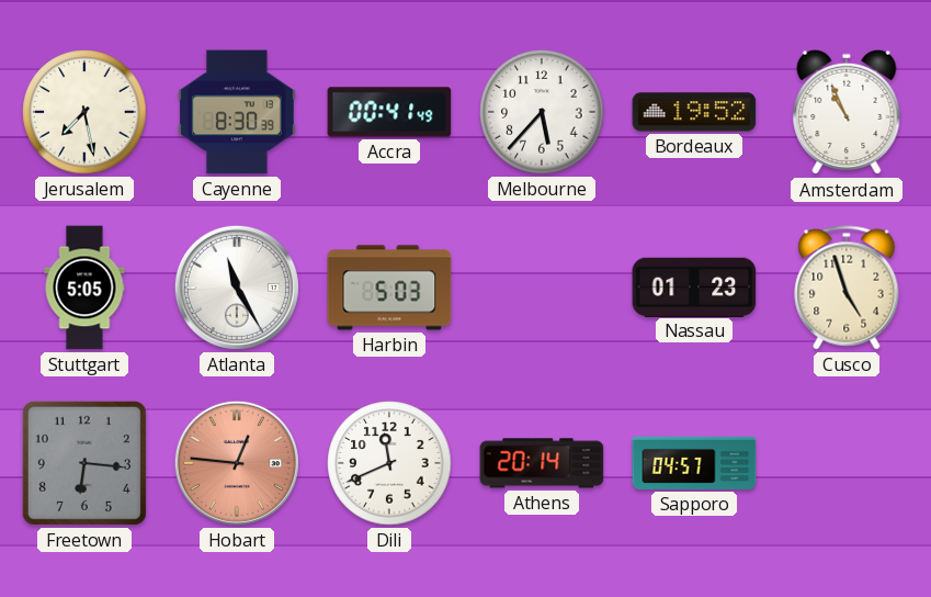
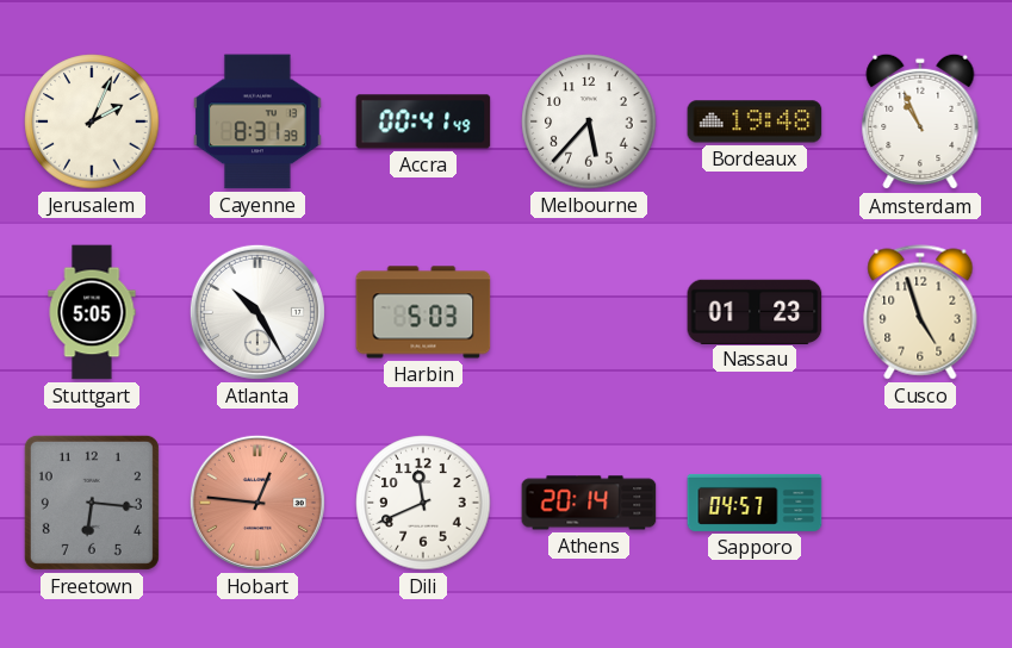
Jerusalem: 7:28 -> 2:04 (92, 121)
Cayenne: 8:30 -> 8:31 (257, 121)
Bordeaux: 19:52 -> 19:48 (755, 121)
Atlanta: 11:25 -> 10:25 (257, 312)
